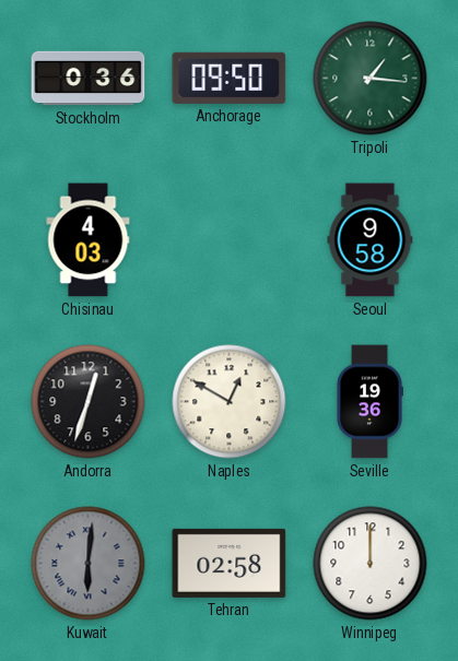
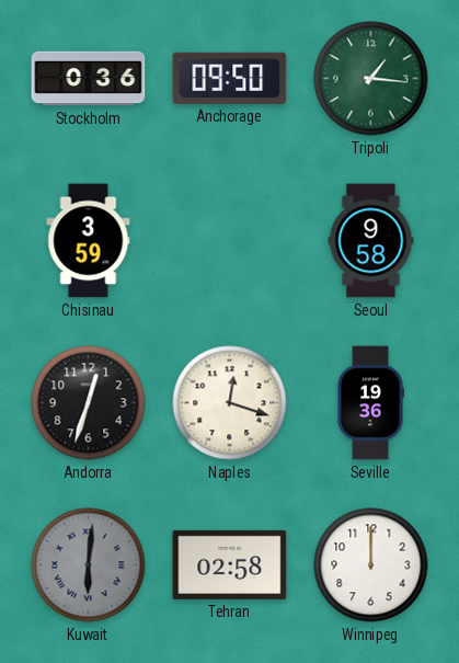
Chisinau: 4:03 -> 3:59 (89, 241)
Naples: 12:50 -> 12:18 (230, 403)
